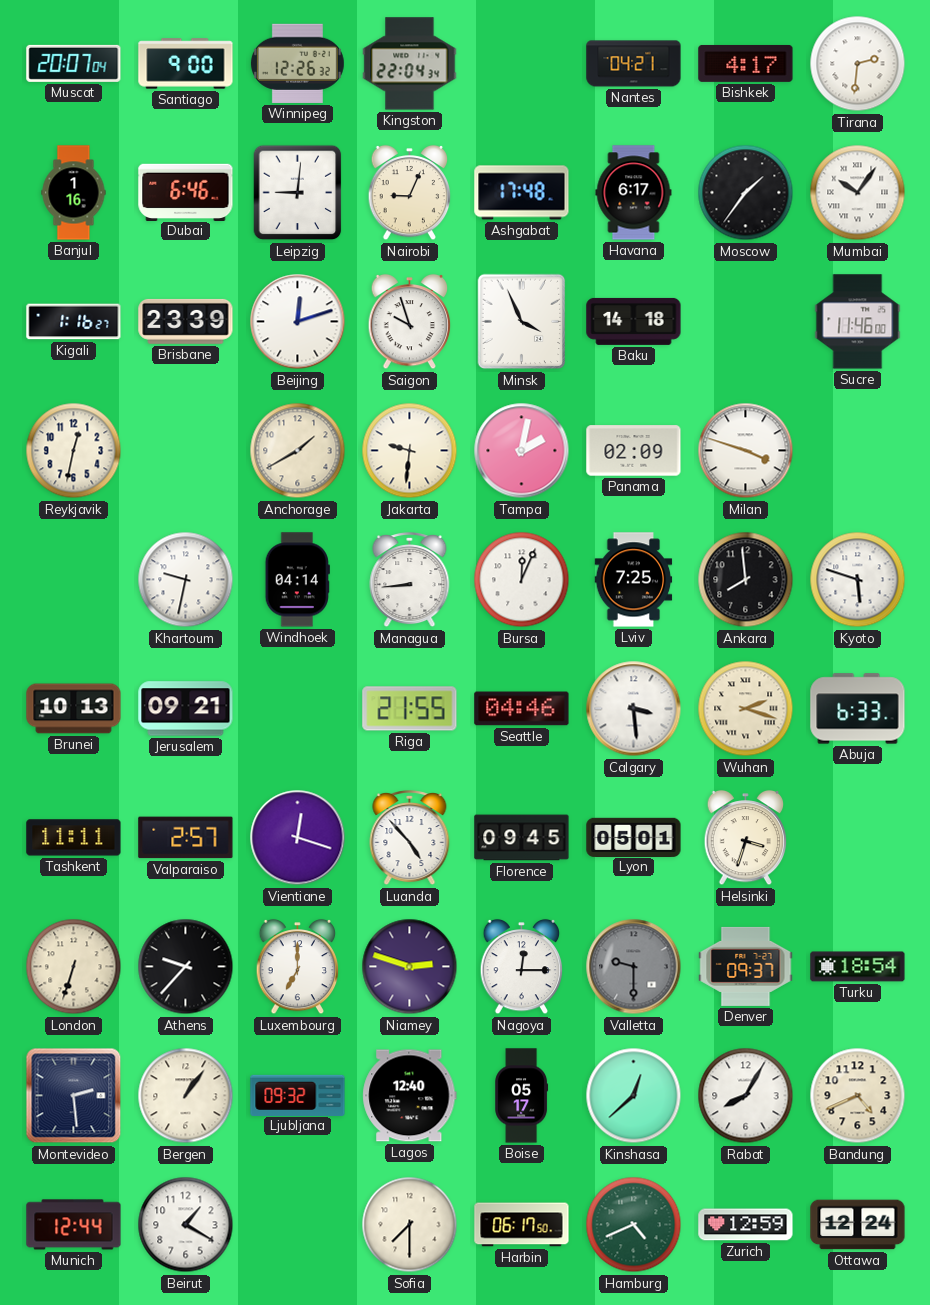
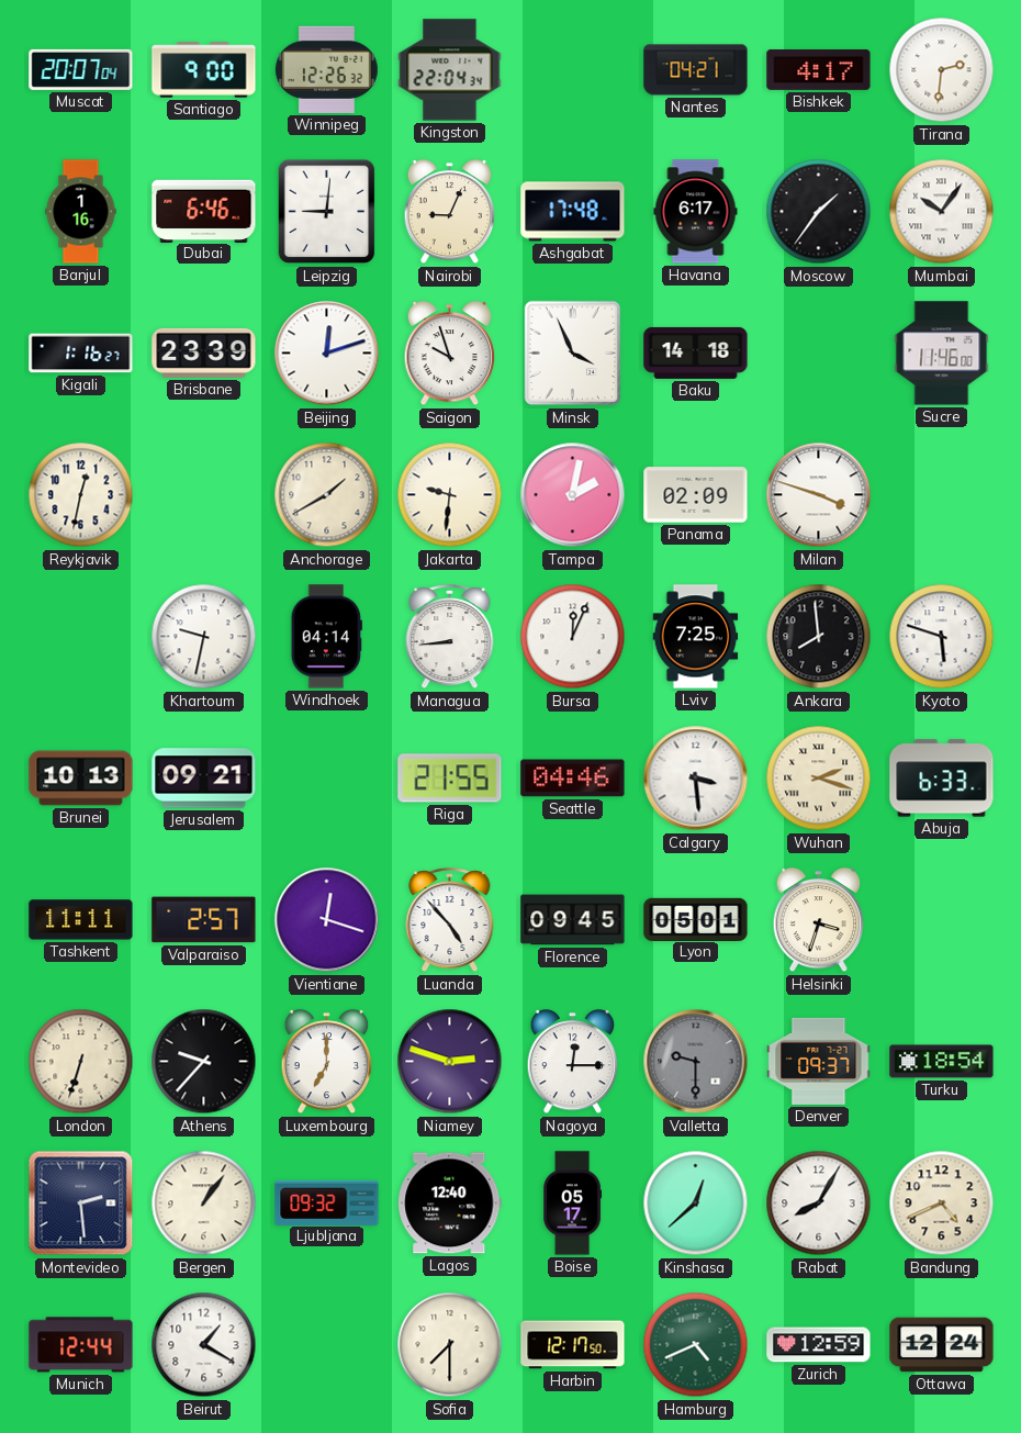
Harbin: 06:17 -> 12:17 (573, 1345)
